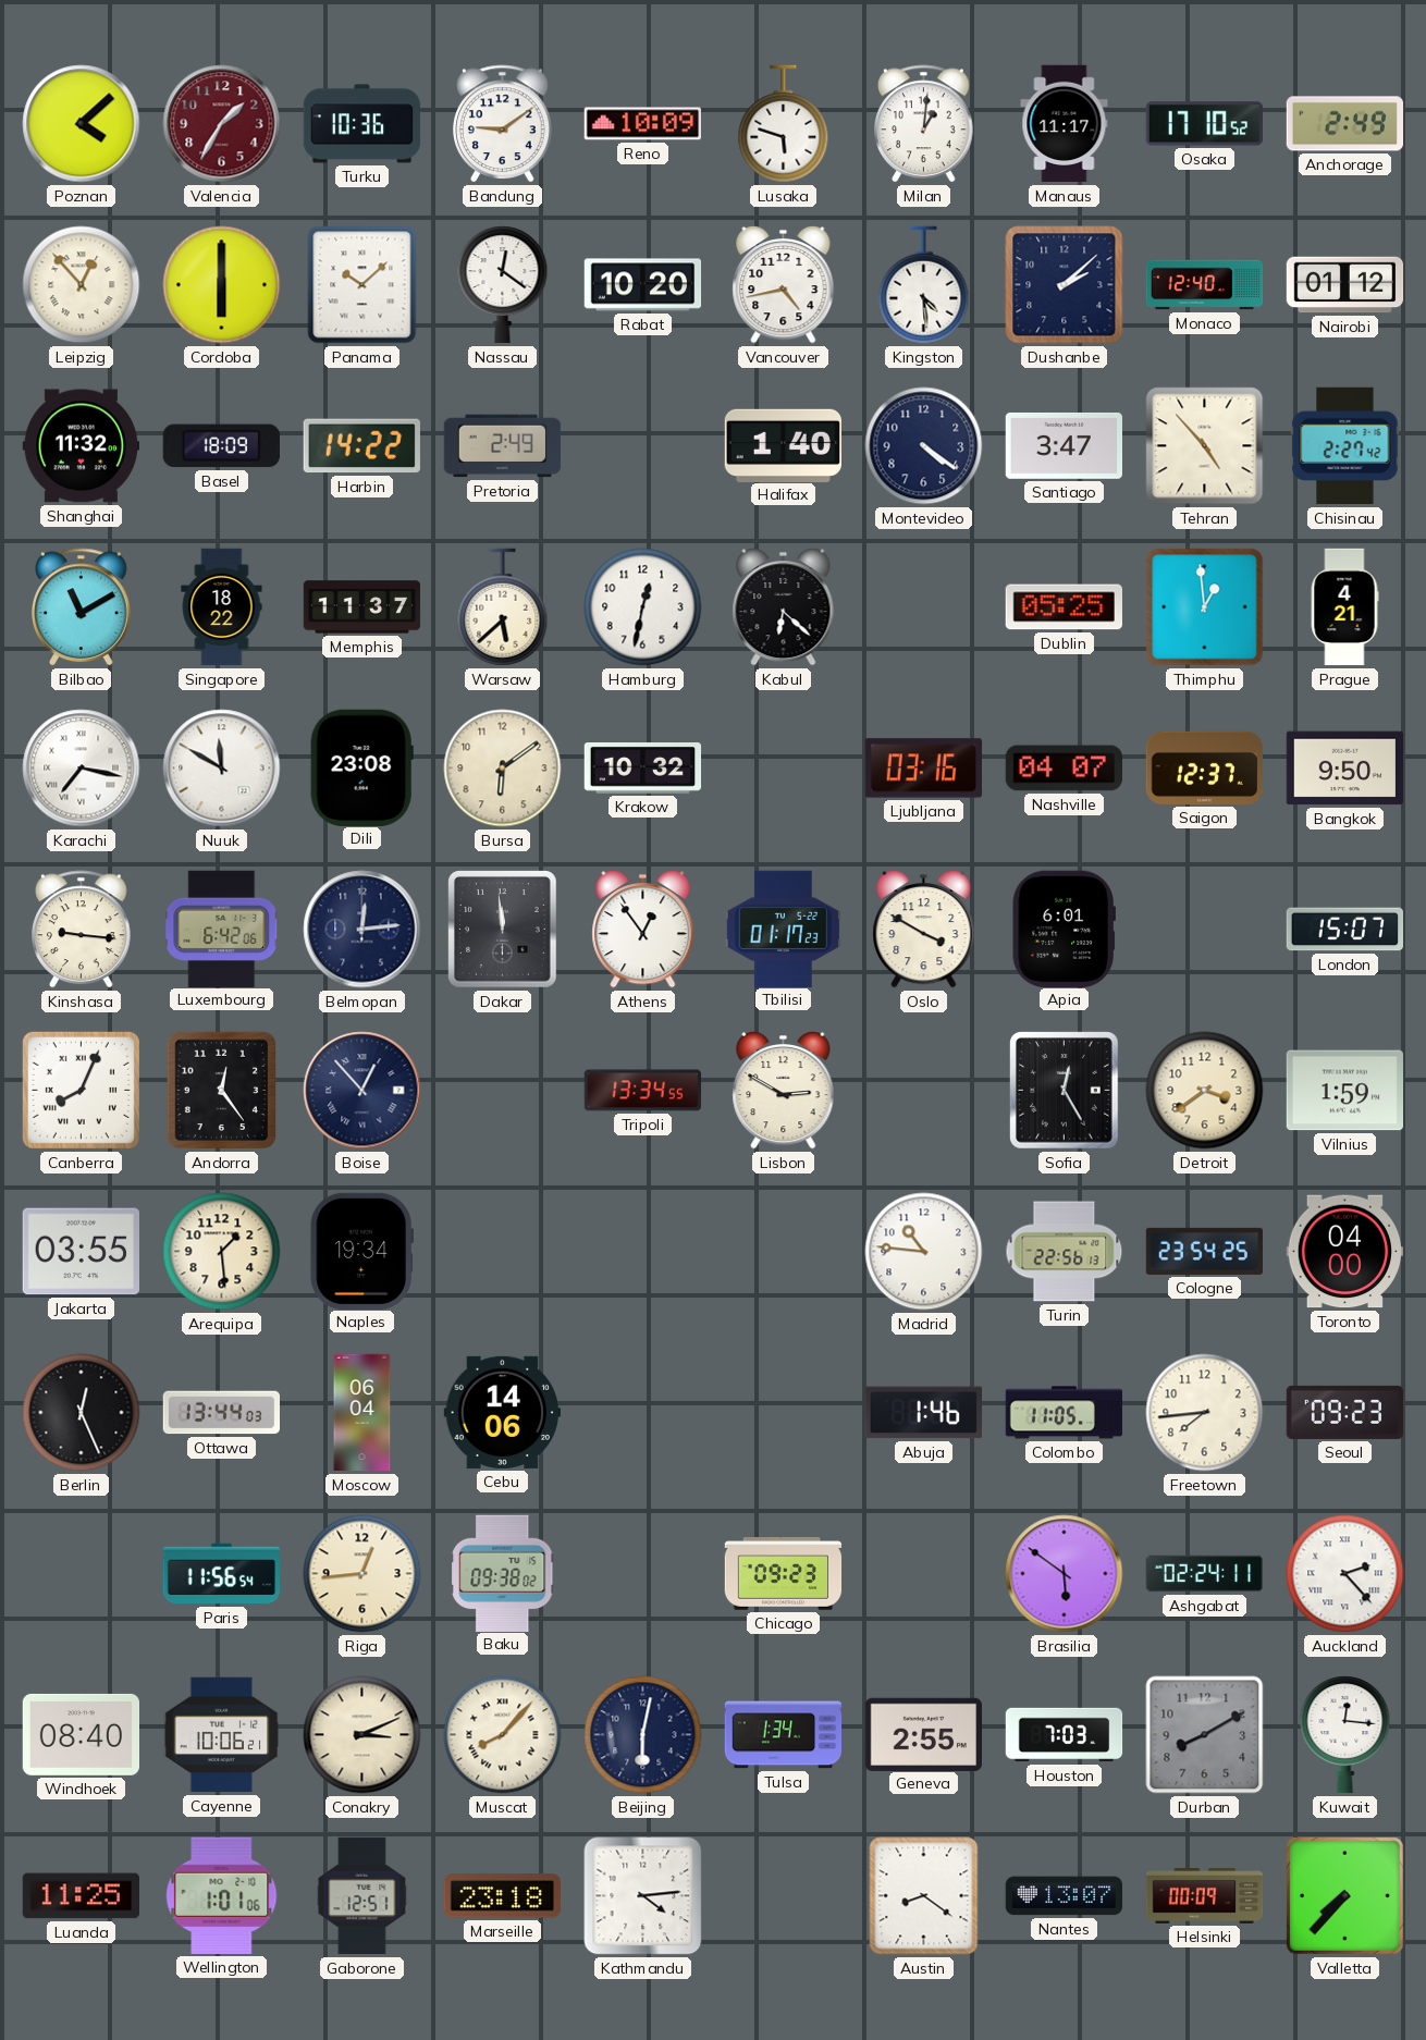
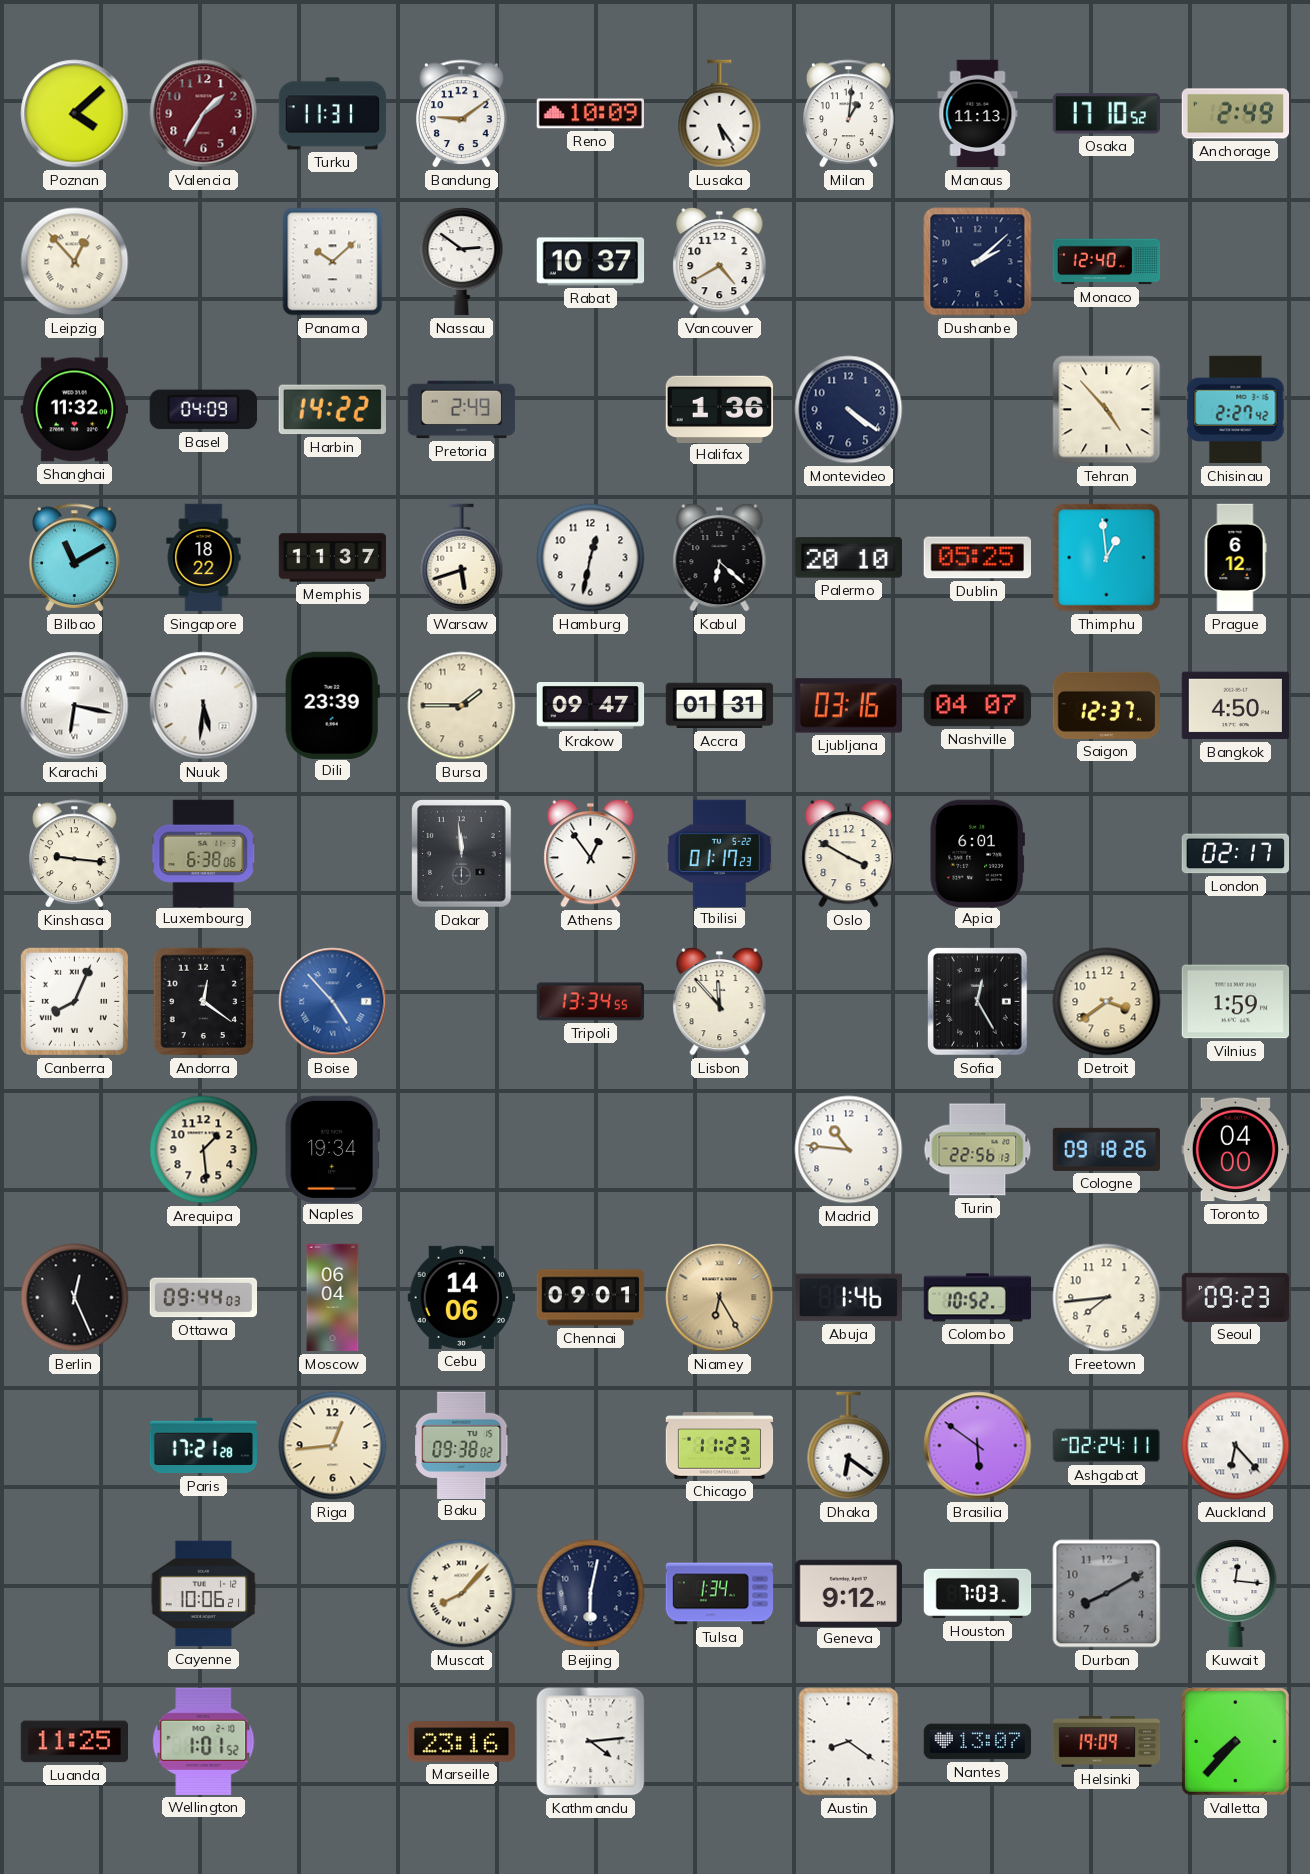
Turku: 10:36 -> 11:31 (333, 114)
Lusaka: 5:48 -> 5:24 (720, 114)
Manaus: 11:17 -> 11:13 (978, 114)
Cordoba: 6:00 -> none (222, 285)
Nassau: 12:21 -> 2:51 (462, 262)
Rabat: 10:20 -> 10:37 (591, 262)
Vancouver: 4:43 -> 4:40 (720, 261)
Kingston: 4:29 -> none (924, 285)
Nairobi: 01:12 -> none (1345, 285)
Basel: 18:09 -> 04:09 (203, 410)
Halifax: 1:40 -> 1:36 (719, 409)
Santiago: 3:47 -> none (1064, 445)
Warsaw: 5:38 -> 5:42 (462, 558)
Palermo: none -> 20:10 (848, 558)
Prague: 4:21 -> 6:12 (1235, 558)
Karachi: 7:17 -> 6:17 (75, 706)
Nuuk: 11:50 -> 5:31 (204, 706)
Dili: 23:08 -> 23:39 (332, 705)
Bursa: 6:09 -> 1:45 (462, 706)
Krakow: 10:32 -> 09:47 (591, 706)
Accra: none -> 01:31 (720, 706)
Bangkok: 9:50 -> 4:50 (1235, 706)
Luxembourg: 6:42 -> 6:38 (204, 853)
Belmopan: 12:14 -> none (362, 930)
London: 15:07 -> 02:17 (1236, 854)
Andorra: 12:24 -> 12:21 (204, 1002)
Boise: 12:53 -> 4:53 (333, 1002)
Boise dial: navy -> blue (333, 1002)
Lisbon: 2:50 -> 11:53 (720, 1001)
Jakarta: 03:55 -> none (81, 1252)
Cologne: 23:54 -> 09:18 (1107, 1149)
Ottawa: 13:44 -> 09:44 (203, 1298)
Chennai: none -> 09:01 (590, 1298)
Niamey: none -> 6:25 (720, 1298)
Colombo: 11:05 -> 10:52 (978, 1298)
Paris: 11:56 -> 17:21 (203, 1446)
Chicago: 09:23 -> 11:23 (720, 1446)
Dhaka: none -> 6:21 (849, 1446)
Auckland: 2:23 -> 6:23 (1236, 1446)
Windhoek: 08:40 -> none (81, 1734)
Conakry: 3:11 -> none (362, 1735)
Geneva: 2:55 -> 9:12 (848, 1593)
Wellington: 1:01:06 -> 1:01:52 (204, 1741)
Gaborone: 12:51 -> none (362, 1896)
Marseille: 23:18 -> 23:16 (461, 1742)
Helsinki: 00:09 -> 19:09 (1107, 1742)
